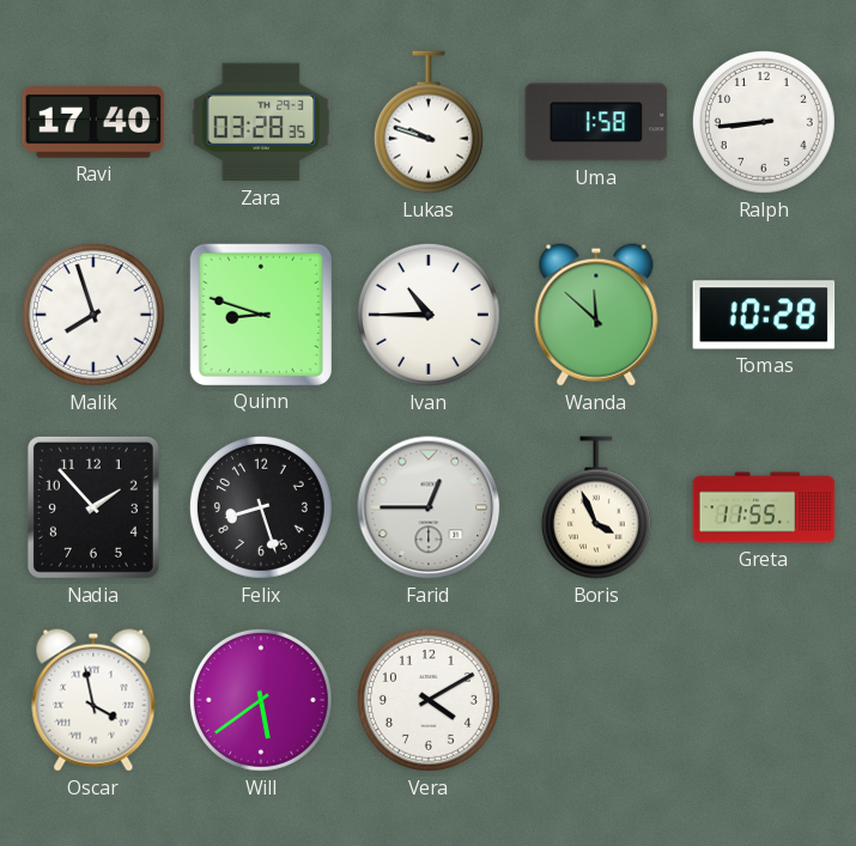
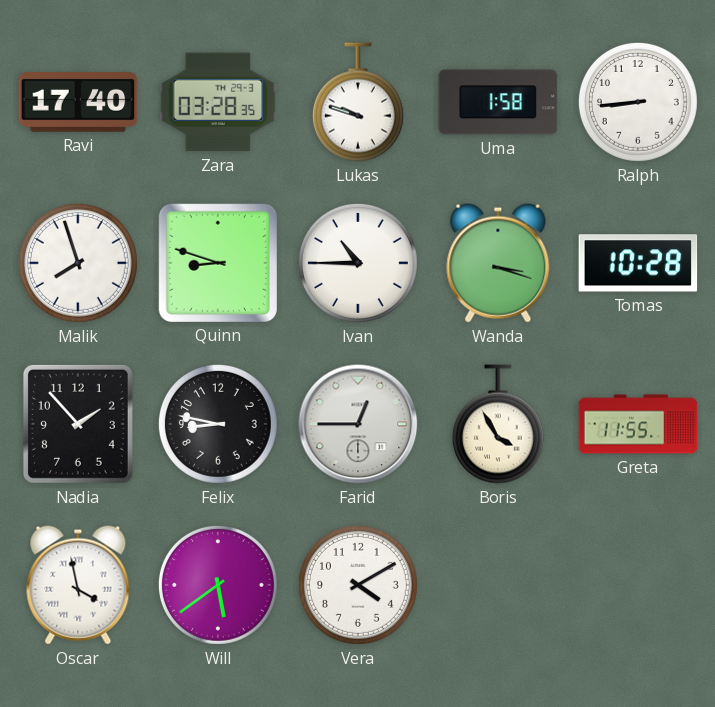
Wanda: 11:52 -> 3:18 (498, 263)
Felix: 8:27 -> 8:47 (218, 424)
Boris: 3:56 -> 3:55 (498, 424)
